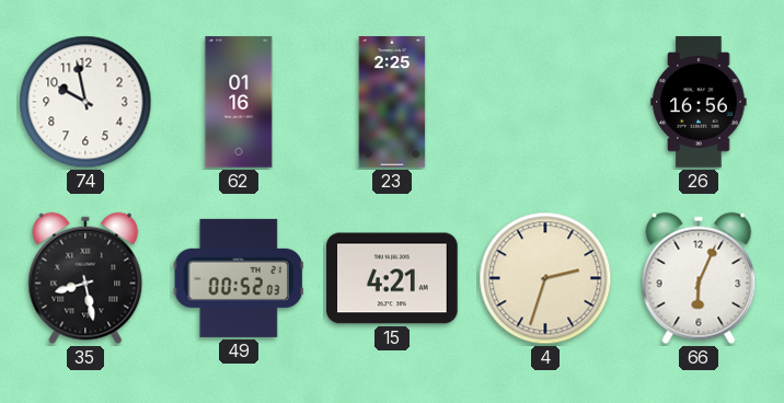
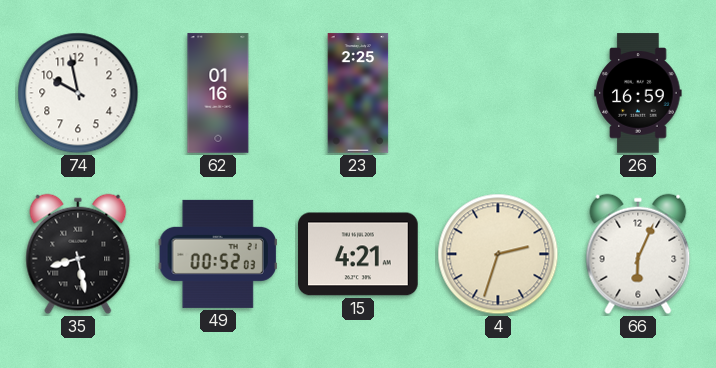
26: 16:56 -> 16:59 (638, 93)
